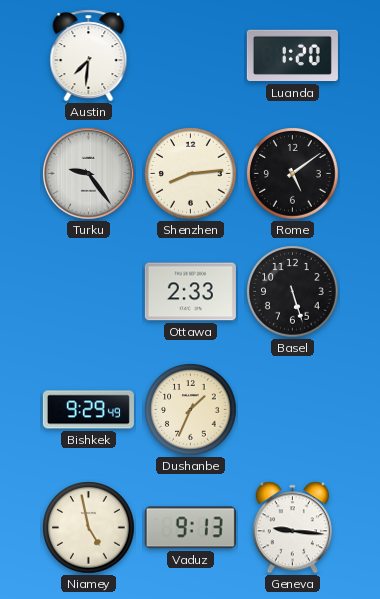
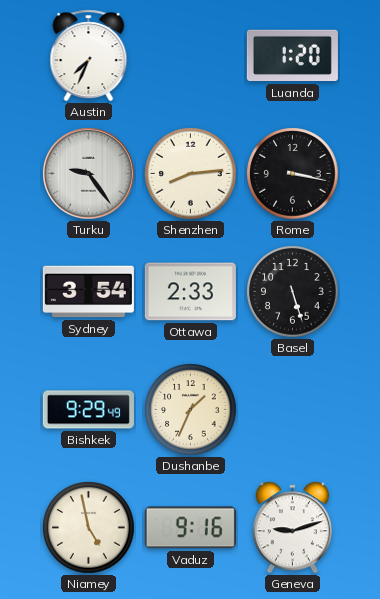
Austin: 7:31 -> 7:34 (89, 56)
Rome: 5:09 -> 3:17 (293, 174)
Sydney: none -> 3:54 (88, 292)
Vaduz: 9:13 -> 9:16 (190, 528)
Geneva: 9:16 -> 9:12 (292, 528)
